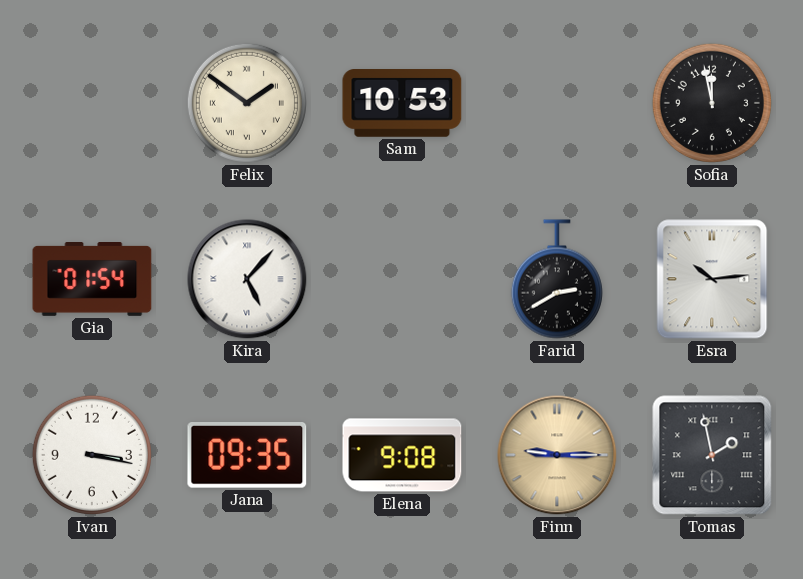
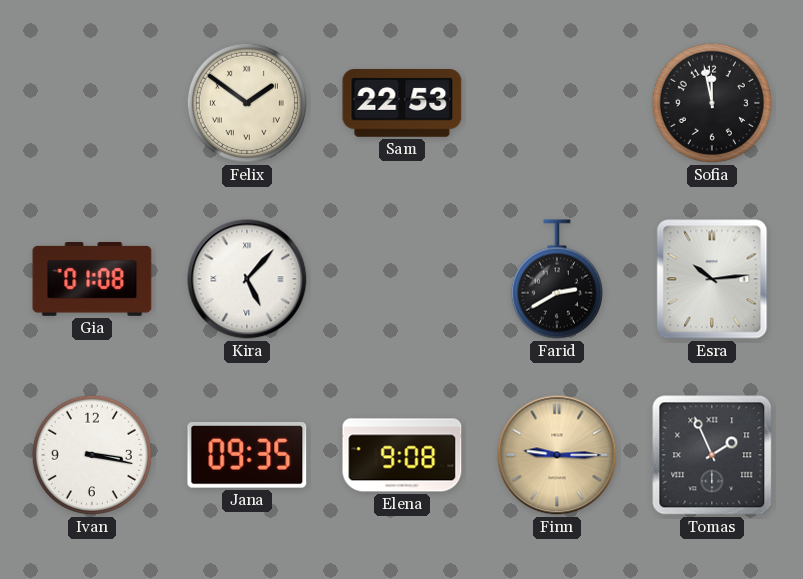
Sam: 10:53 -> 22:53 (402, 104)
Gia: 01:54 -> 01:08 (92, 280)
Tomas: 1:58 -> 1:56 (712, 455)
